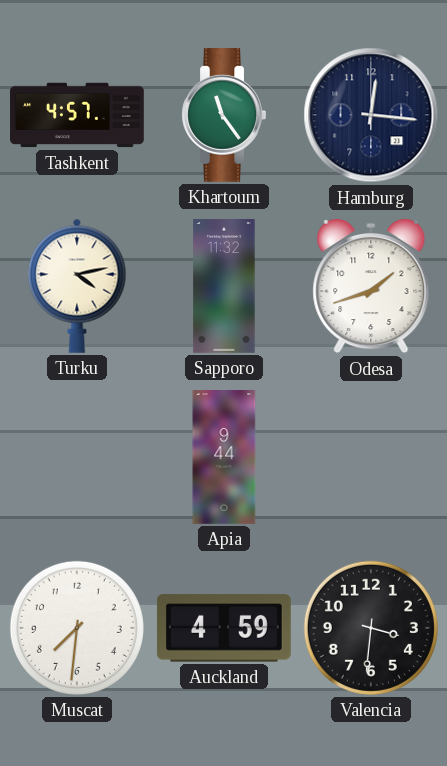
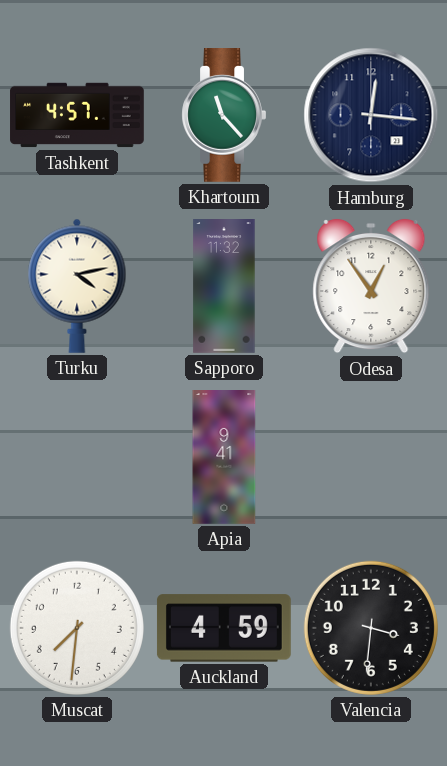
Khartoum: 11:24 -> 11:23 (224, 116)
Odesa: 1:42 -> 12:54 (371, 286)
Apia: 9:44 -> 9:41 (224, 458)
